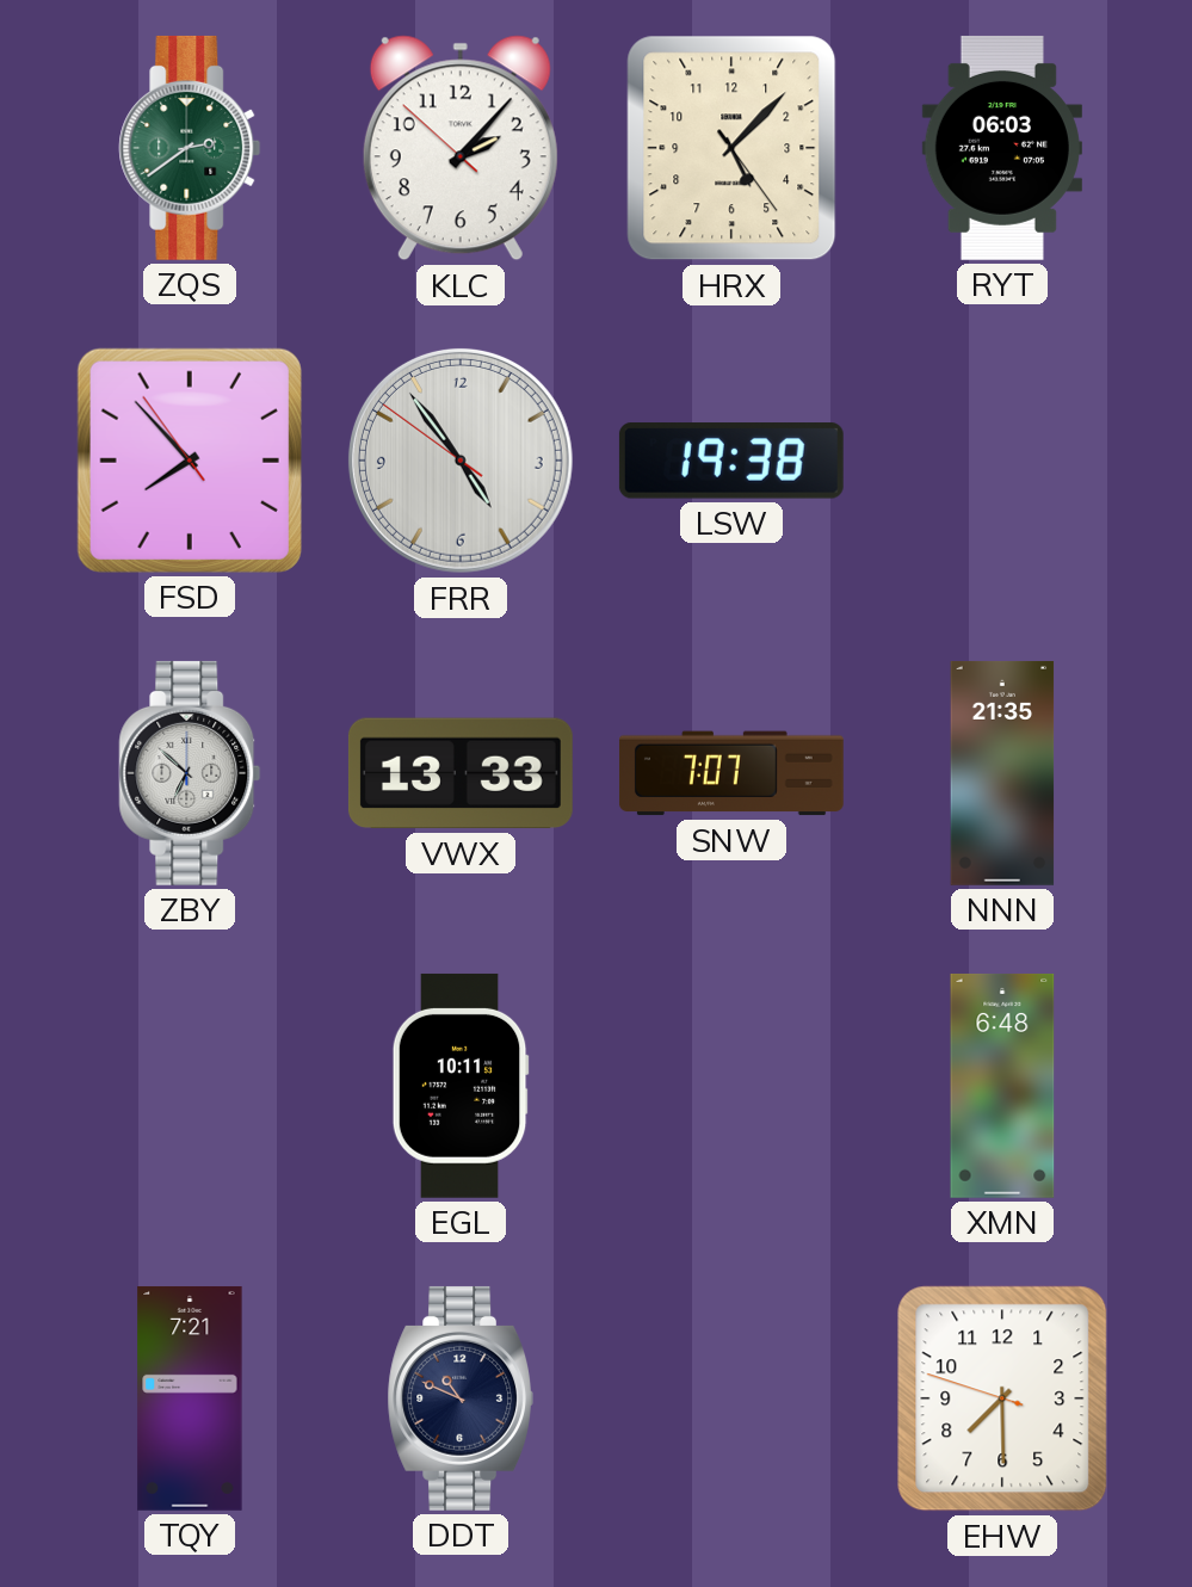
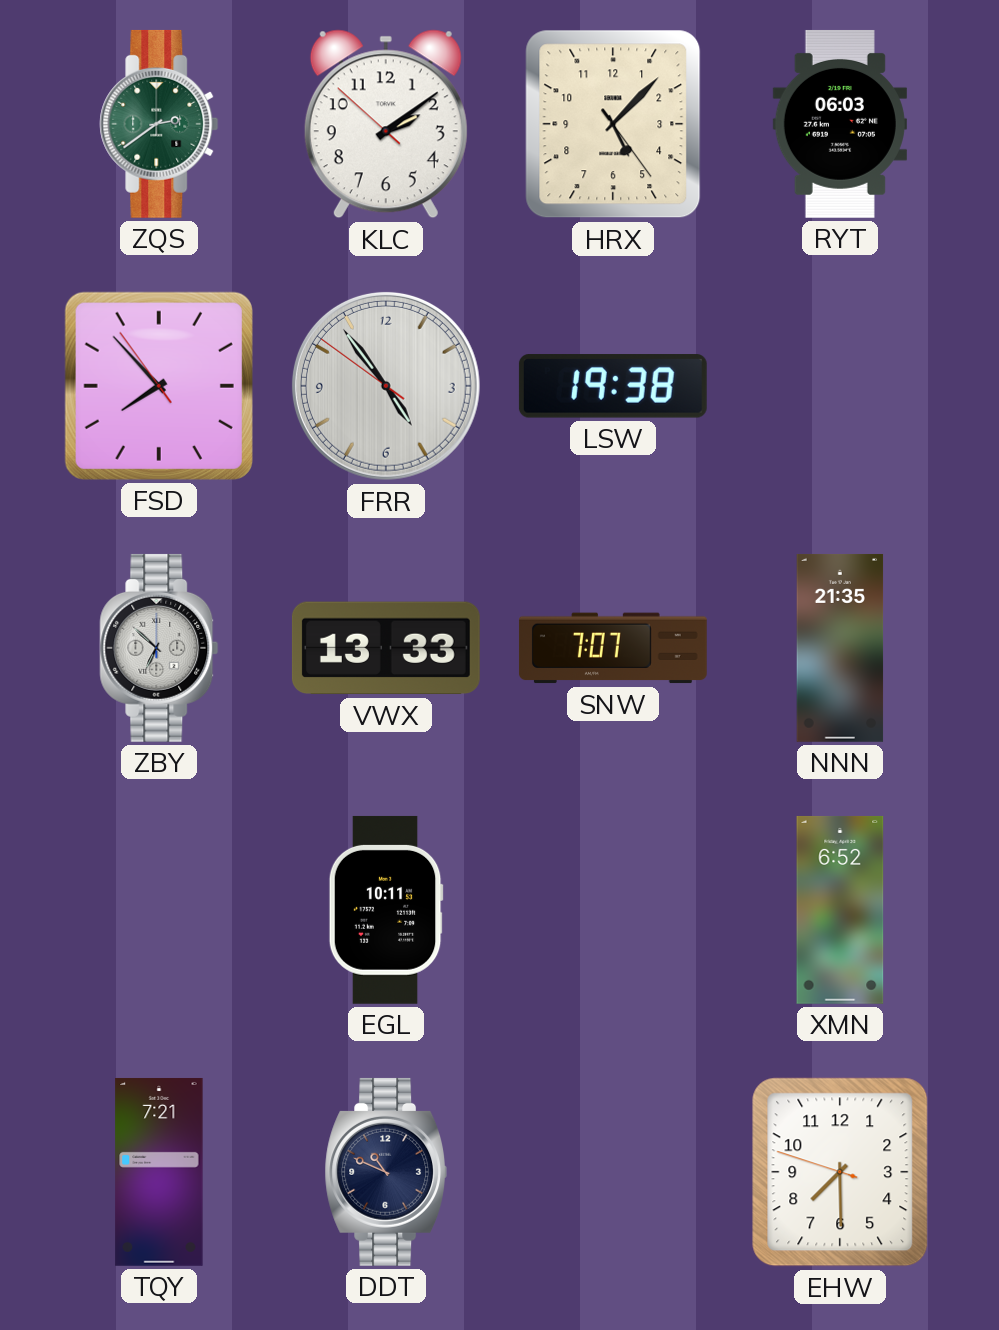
KLC: 2:06 -> 2:08 (386, 124)
XMN: 6:48 -> 6:52 (840, 910)
